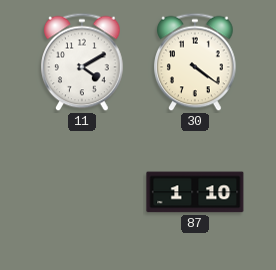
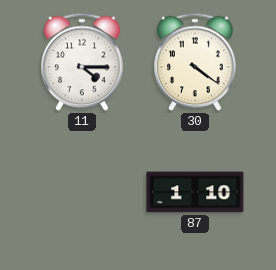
11: 4:10 -> 4:15 (82, 62)
